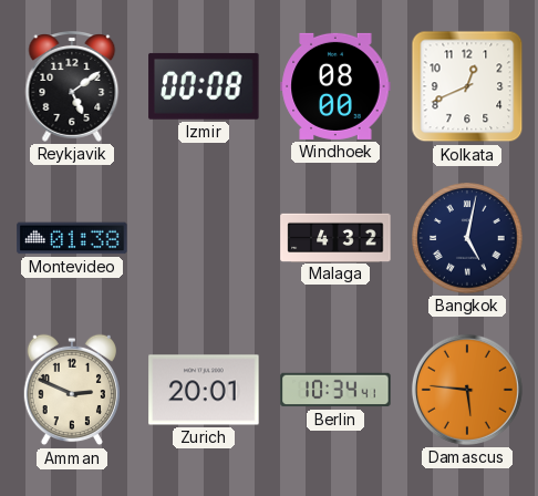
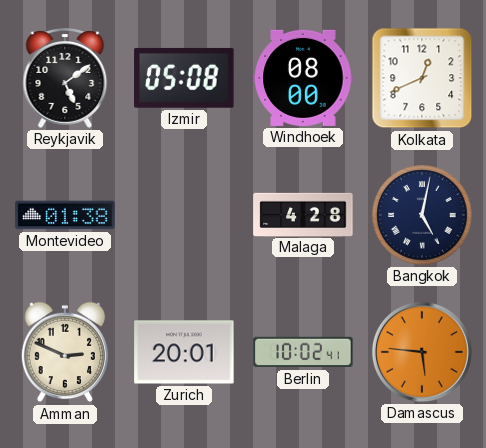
Izmir: 00:08 -> 05:08 (184, 78)
Malaga: 4:32 -> 4:28 (303, 214)
Berlin: 10:34 -> 10:02 (303, 352)
